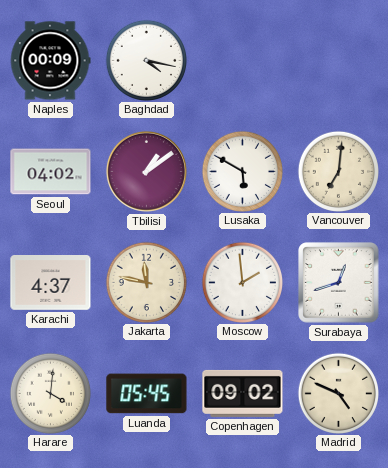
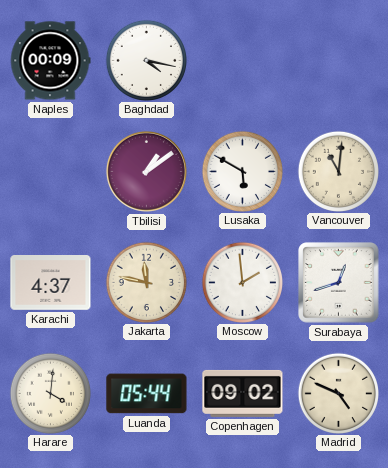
Seoul: 04:02 -> none (51, 172)
Vancouver: 7:01 -> 11:01 (338, 171)
Luanda: 05:45 -> 05:44 (147, 394)
